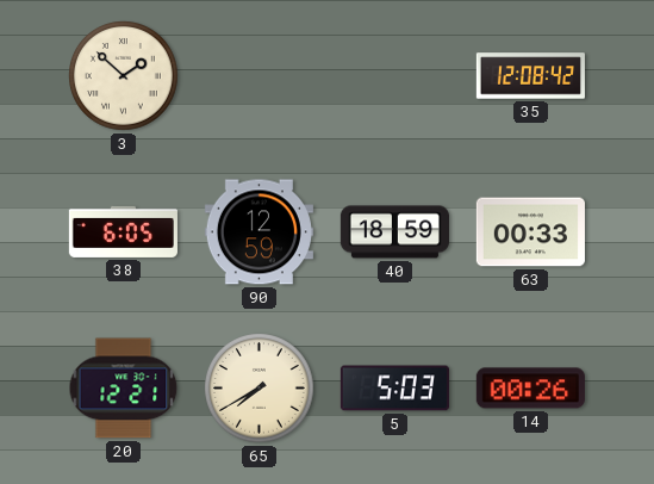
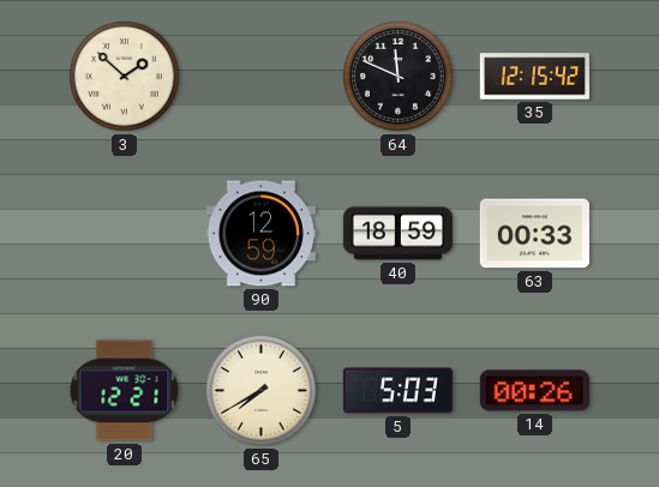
64: none -> 11:49 (399, 77)
35: 12:08 -> 12:15 (534, 77)
38: 6:05 -> none (123, 231)
